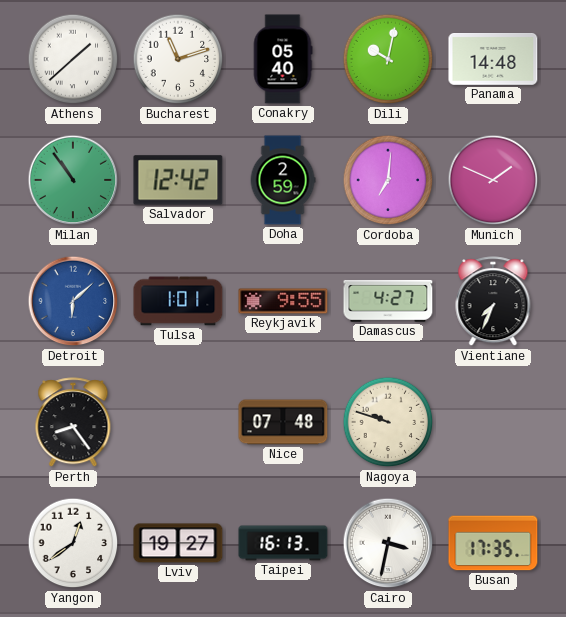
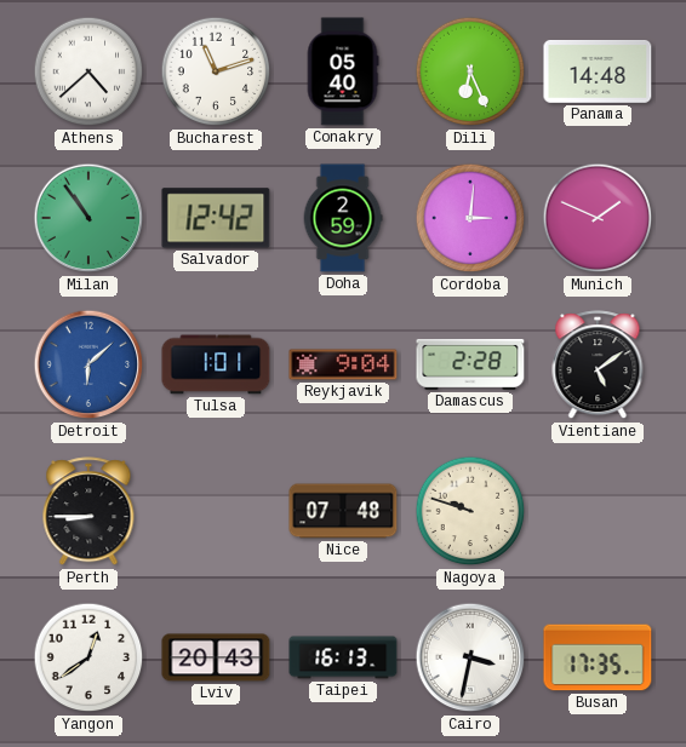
Athens: 1:38 -> 4:38 (88, 71)
Dili: 10:02 -> 6:26 (470, 71)
Cordoba: 7:01 -> 3:01 (470, 218)
Reykjavik: 9:55 -> 9:04 (343, 364)
Damascus: 4:27 -> 2:28 (470, 364)
Vientiane: 7:34 -> 5:09 (598, 366)
Perth: 8:24 -> 8:45 (88, 512)
Lviv: 19:27 -> 20:43 (216, 657)
